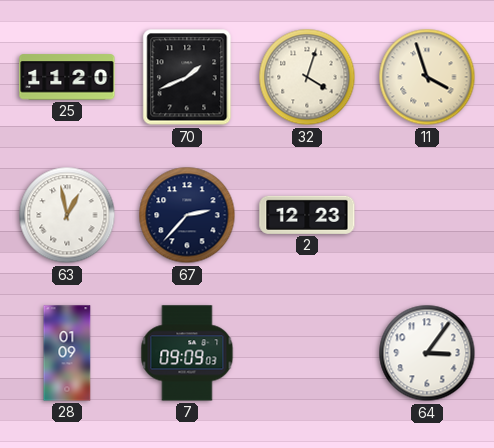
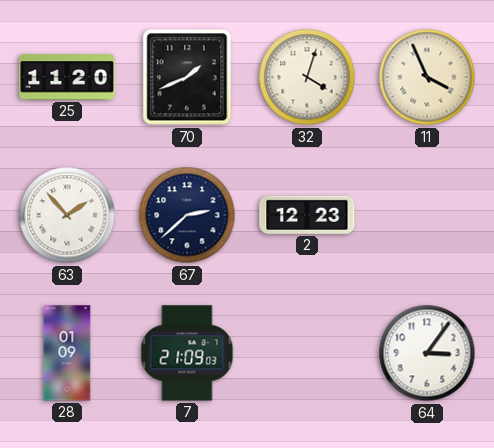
11: 3:57 -> 3:56 (427, 77)
63: 12:58 -> 1:53 (67, 215)
67: 2:37 -> 2:38 (187, 215)
7: 09:09 -> 21:09 (187, 353)
